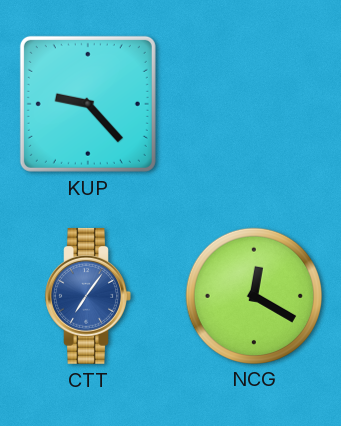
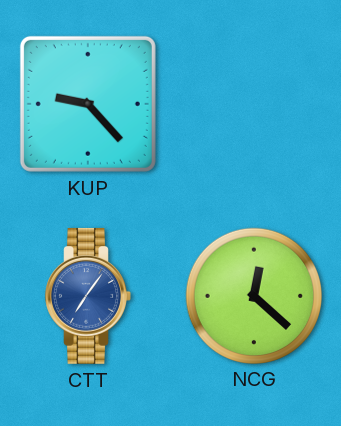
NCG: 12:20 -> 12:22 (253, 295)
